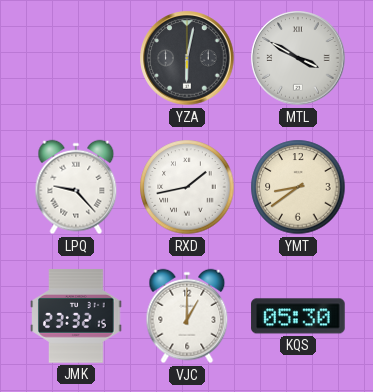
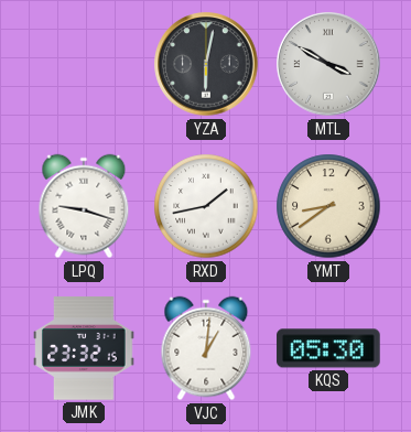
LPQ: 9:23 -> 9:18 (84, 206)
VJC: 1:00 -> 1:01 (206, 348)
